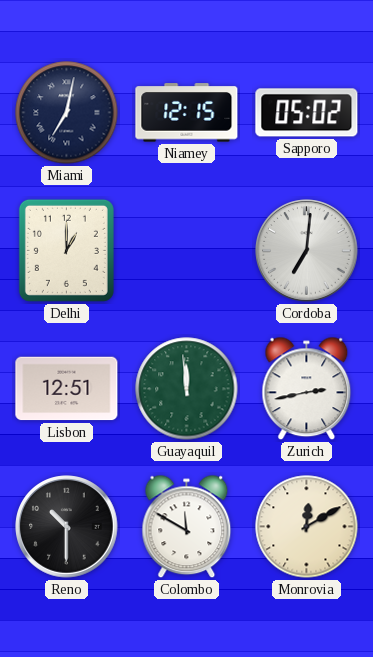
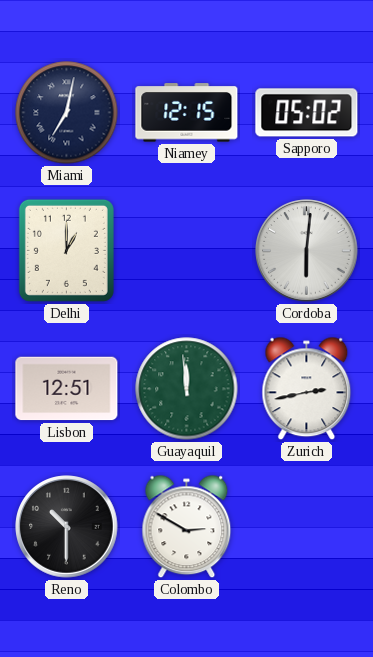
Cordoba: 7:01 -> 6:01 (307, 251)
Colombo: 11:50 -> 2:50 (187, 527)
Monrovia: 12:10 -> none (307, 527)
